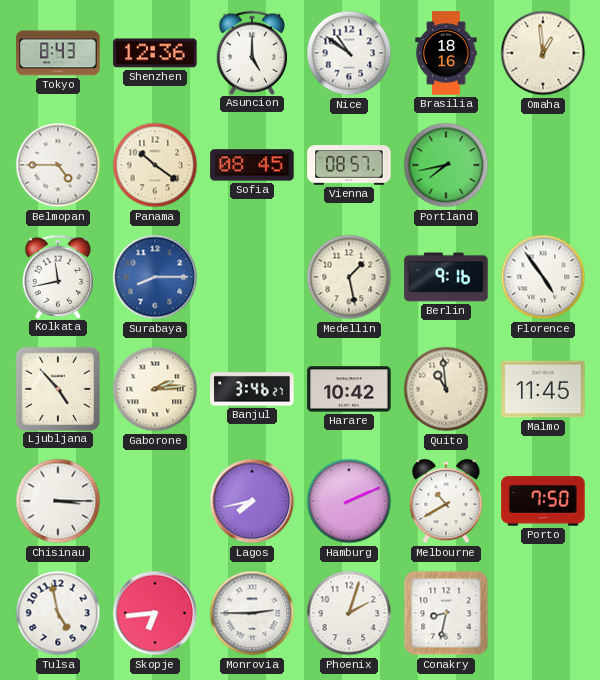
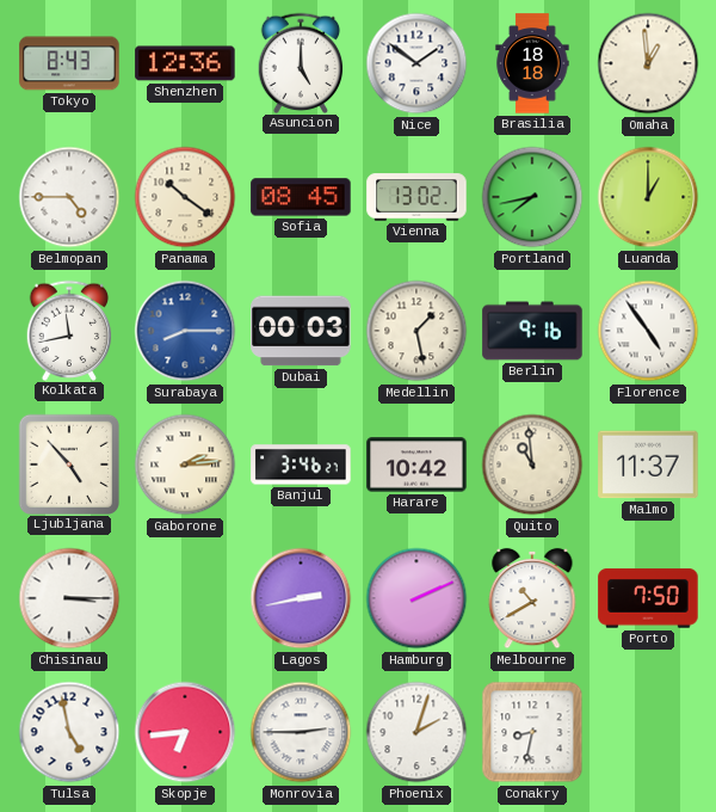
Nice: 10:51 -> 1:51 (416, 63)
Brasilia: 18:16 -> 18:18 (532, 63)
Vienna: 08:57 -> 13:02 (416, 197)
Luanda: none -> 1:00 (648, 197)
Dubai: none -> 00:03 (301, 331)
Malmo: 11:45 -> 11:37 (648, 465)
Lagos: 7:43 -> 2:43 (301, 598)
